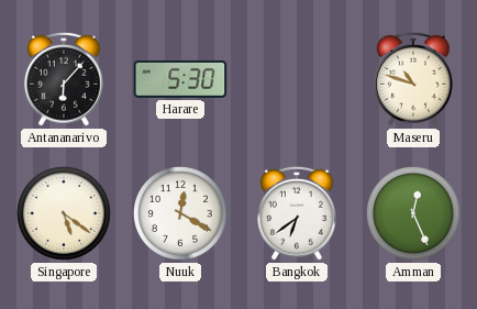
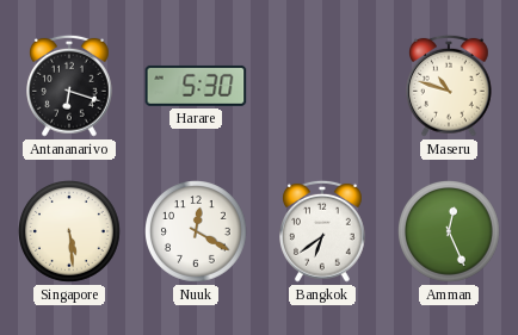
Antananarivo: 6:07 -> 6:18 (70, 86)
Singapore: 5:21 -> 5:29 (70, 232)
